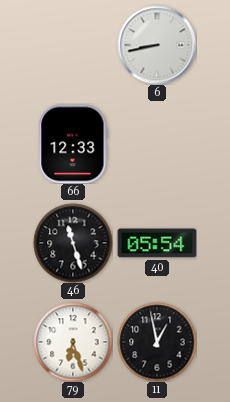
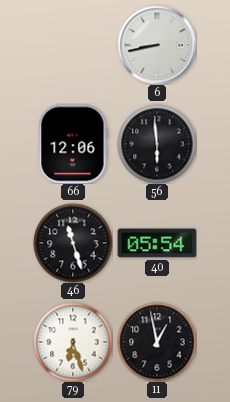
66: 12:33 -> 12:06 (73, 144)
56: none -> 5:59 (157, 144)
